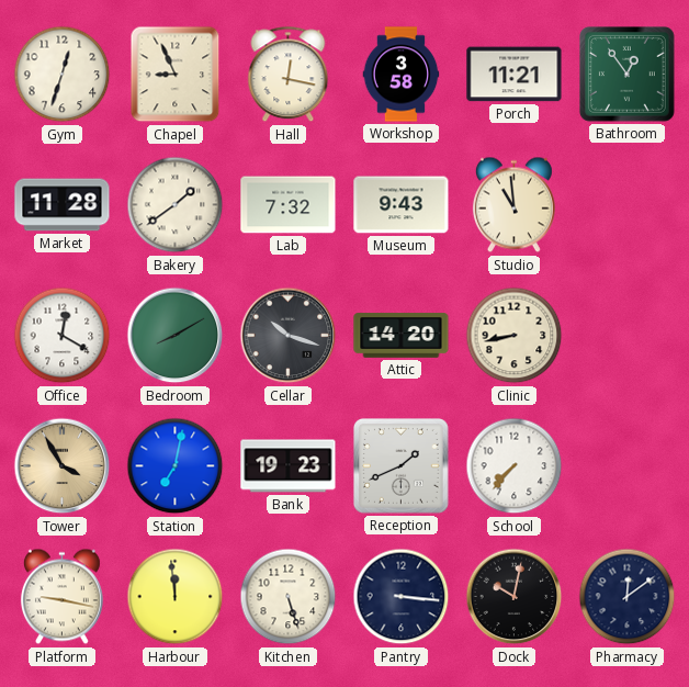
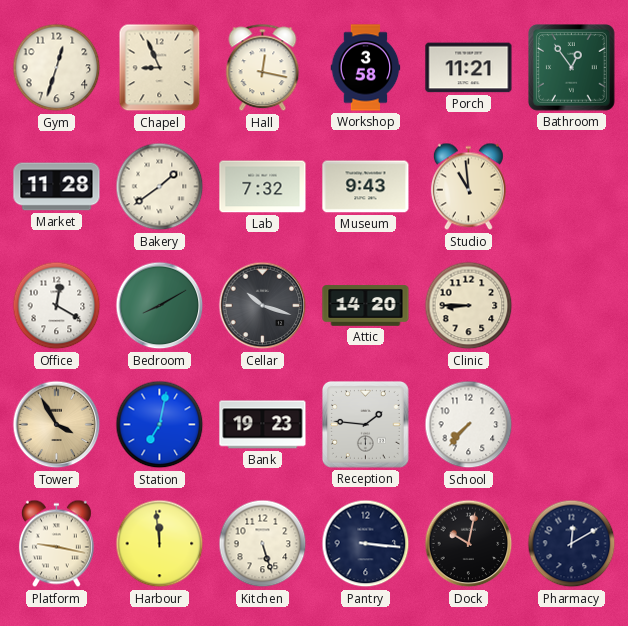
Clinic: 8:43 -> 8:45 (469, 306)
Reception: 1:41 -> 1:46 (366, 425)
Pharmacy: 12:09 -> 12:10 (572, 544)
